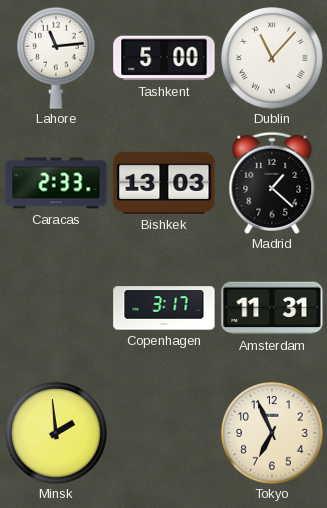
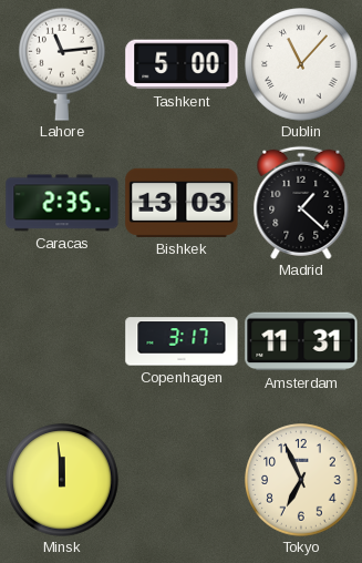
Caracas: 2:33 -> 2:35 (62, 203)
Minsk: 1:59 -> 11:59 (62, 480)
